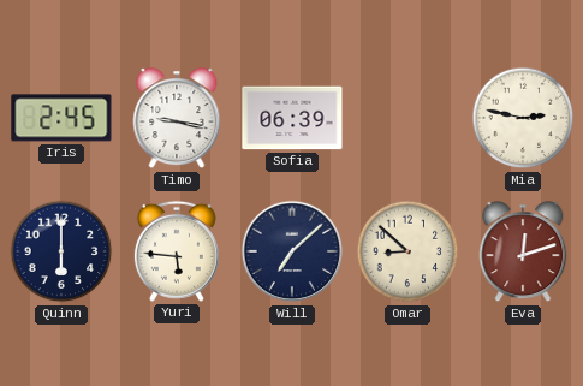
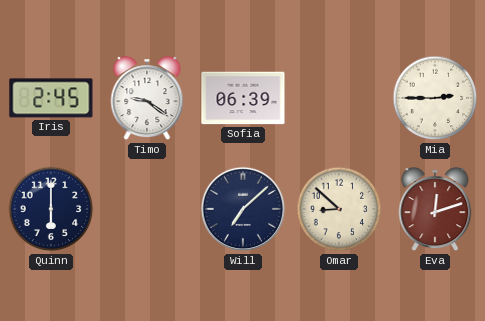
Timo: 9:17 -> 9:21 (147, 99)
Mia: 2:47 -> 2:45 (435, 98)
Yuri: 5:46 -> none (177, 251)
